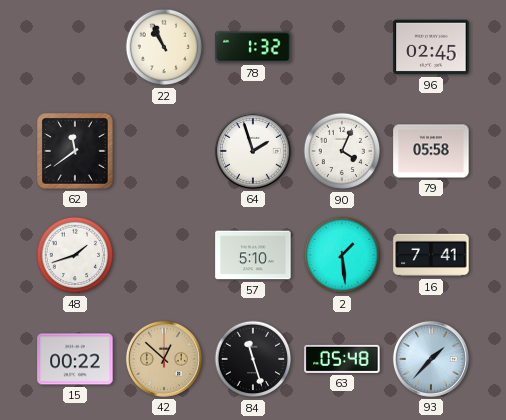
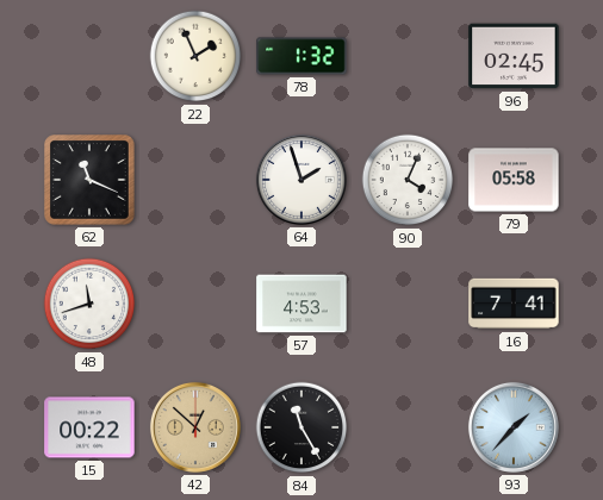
22: 10:56 -> 1:56 (195, 56)
62: 11:39 -> 11:19 (89, 180)
48: 1:42 -> 11:42 (89, 304)
57: 5:10 -> 4:53 (301, 304)
2: 1:29 -> none (342, 255)
84: 11:27 -> 11:25 (301, 427)
63: 05:48 -> none (342, 359)
